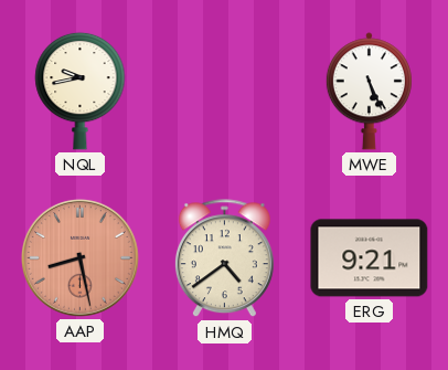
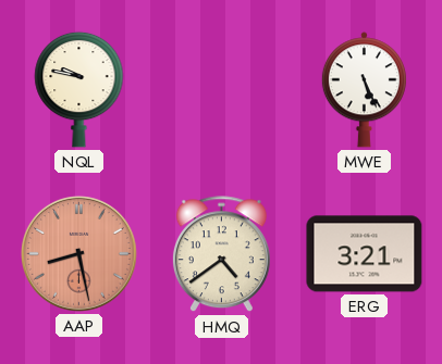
NQL: 9:43 -> 9:47 (79, 89)
ERG: 9:21 -> 3:21 (365, 254)
